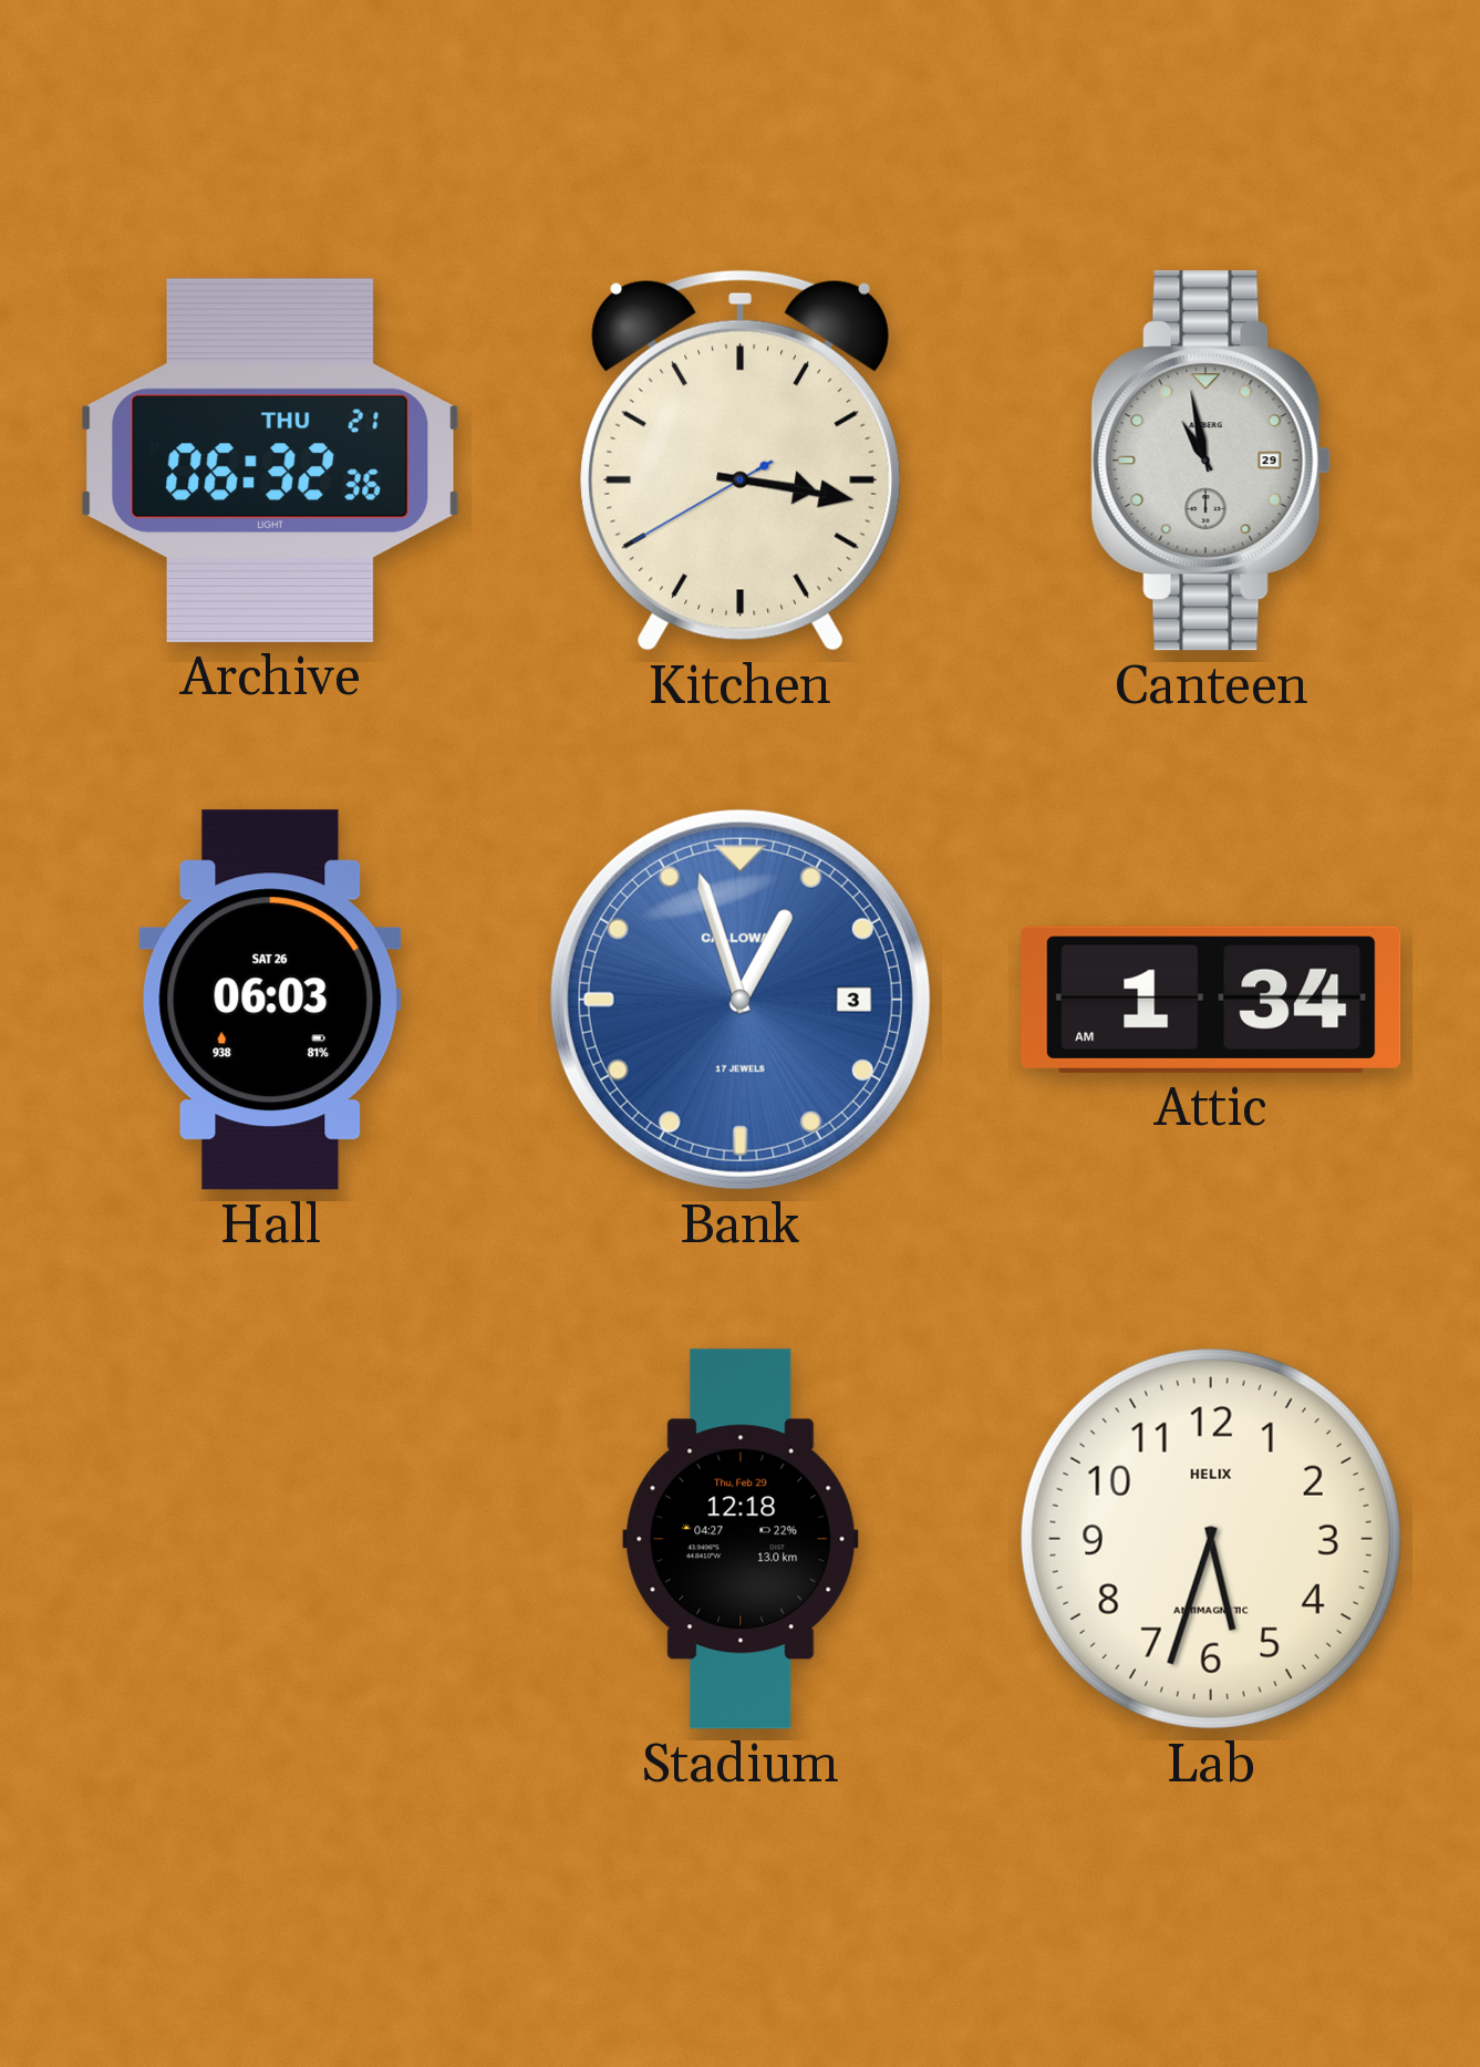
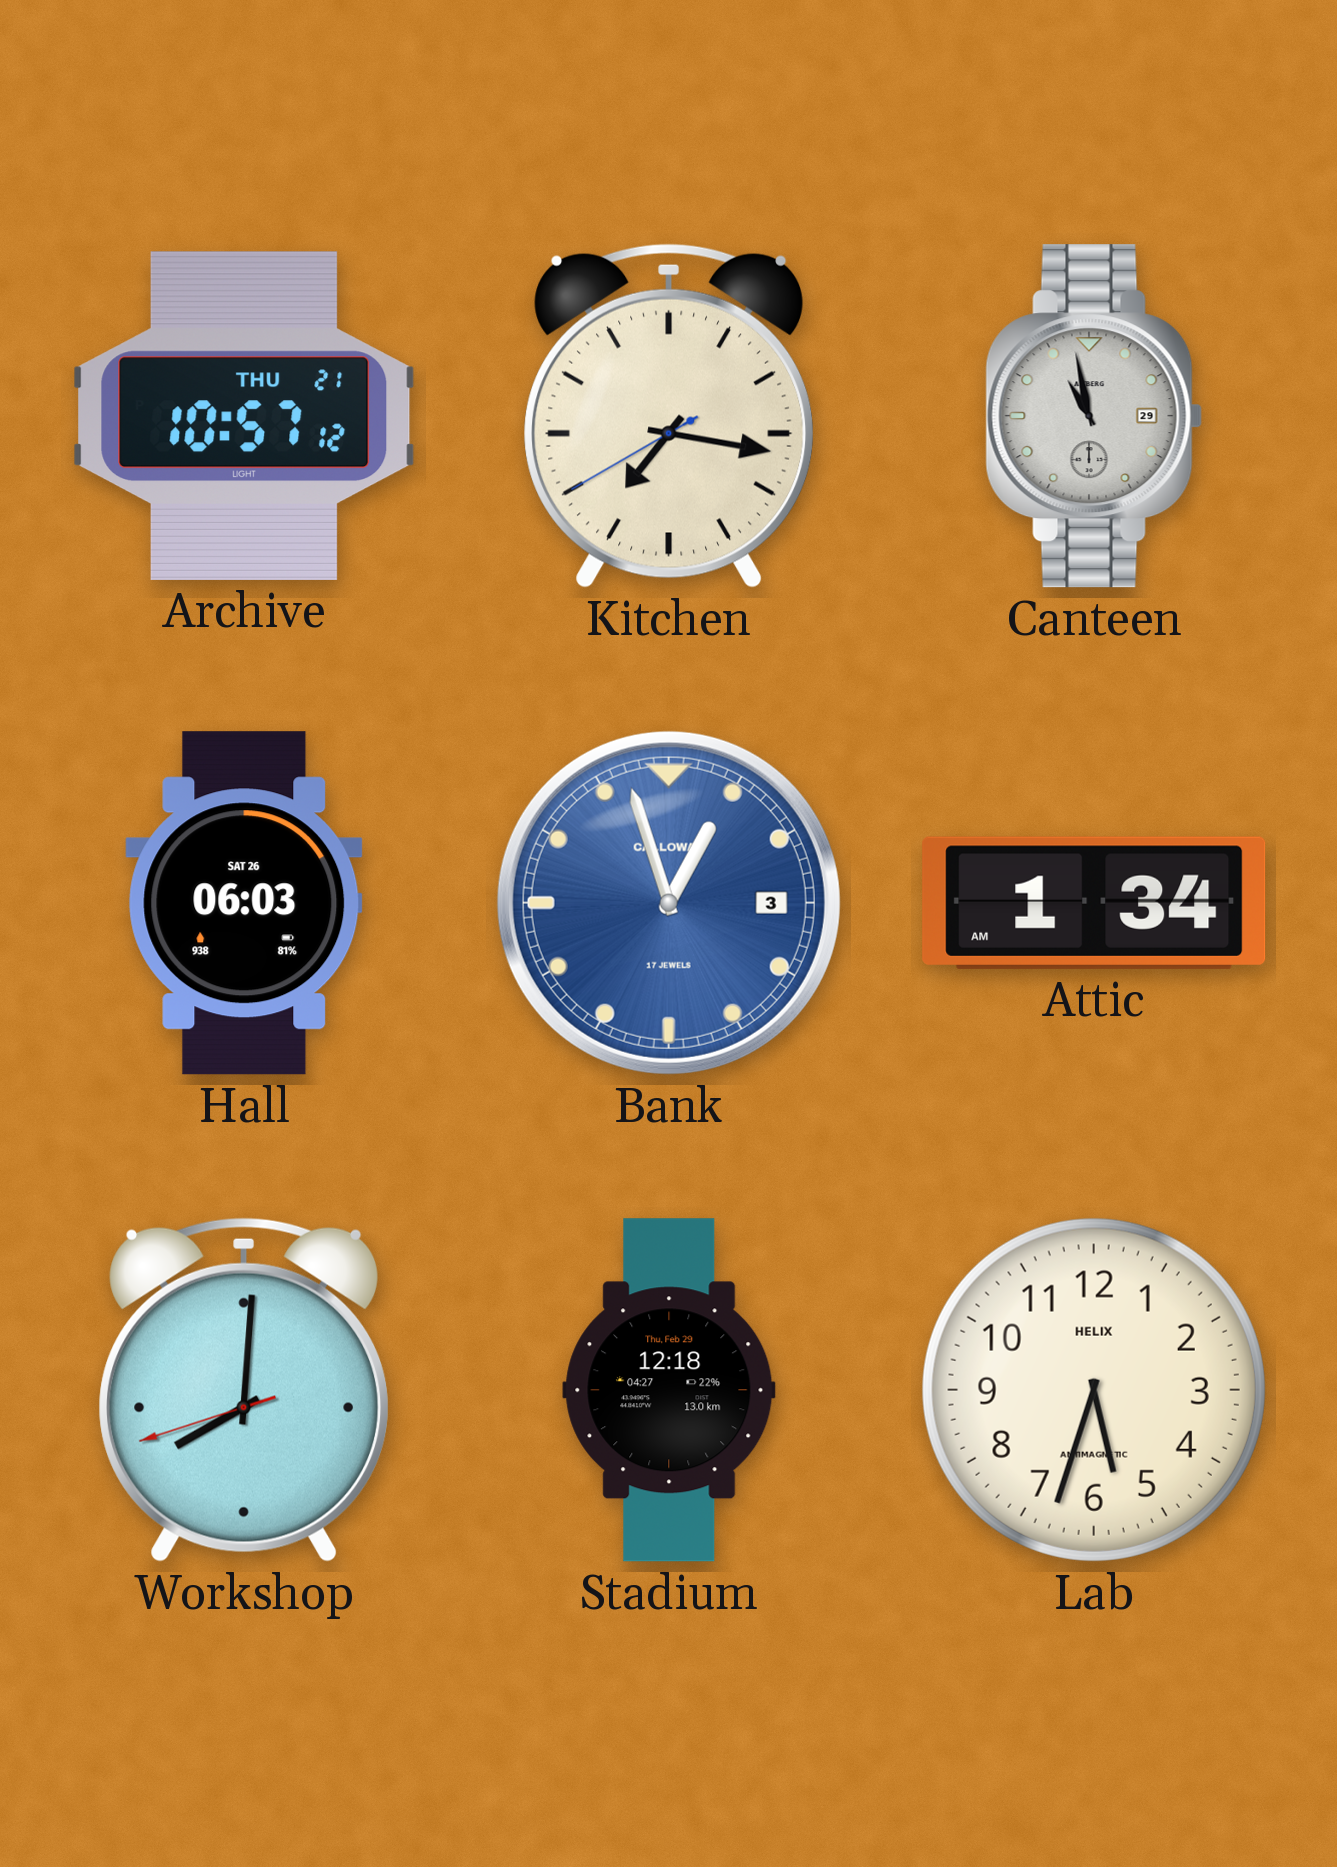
Archive: 06:32 -> 10:57 (244, 416)
Kitchen: 3:16 -> 7:16 (669, 416)
Workshop: none -> 8:00 (244, 1390)
